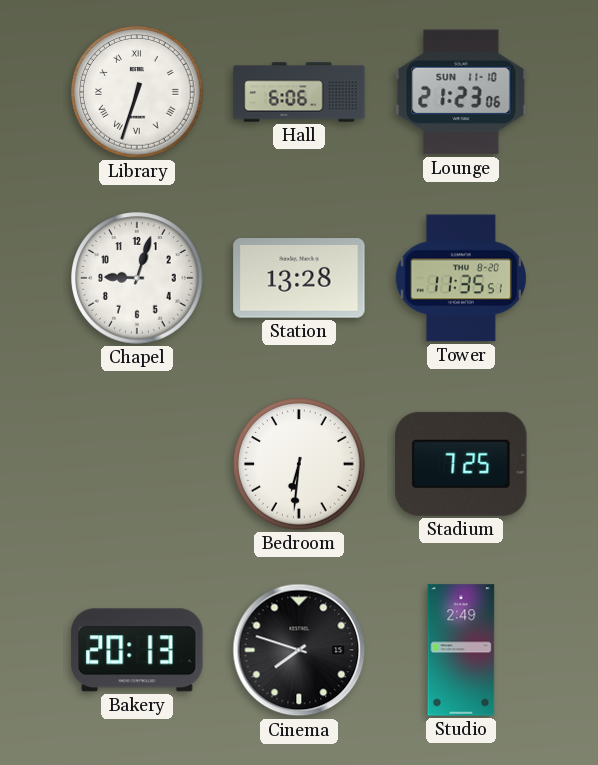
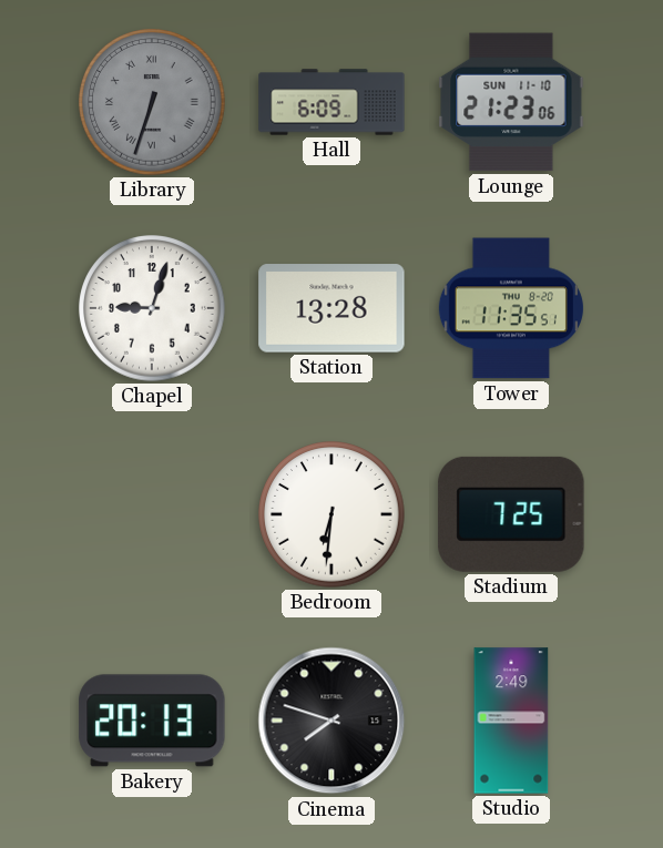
Library dial: white -> grey (152, 102)
Hall: 6:06 -> 6:09 (331, 102)
